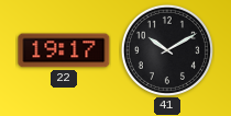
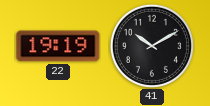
22: 19:17 -> 19:19 (58, 46)
